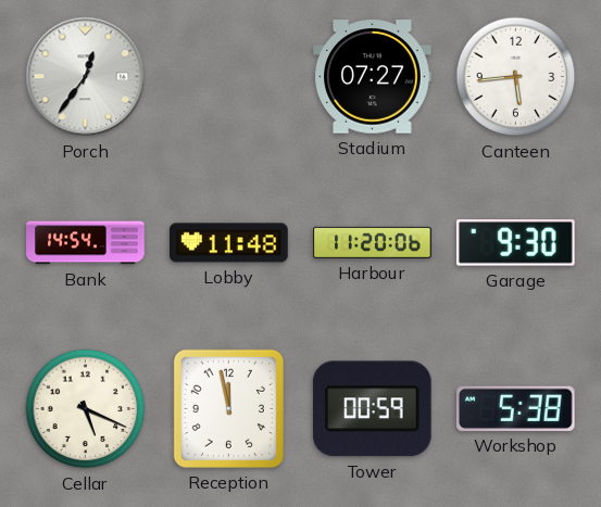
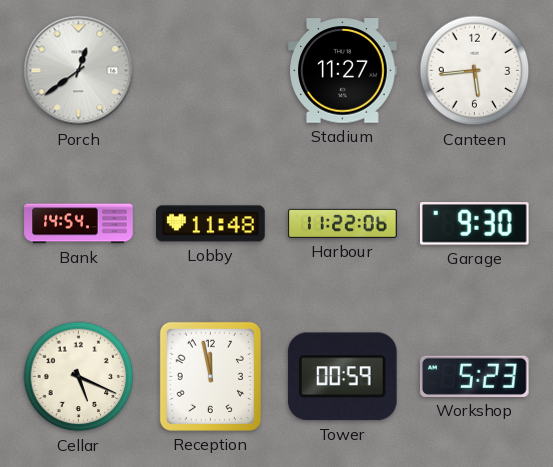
Porch: 12:36 -> 12:39 (79, 71)
Stadium: 07:27 -> 11:27 (343, 71)
Harbour: 11:20 -> 11:22 (343, 223)
Workshop: 5:38 -> 5:23 (474, 376)
